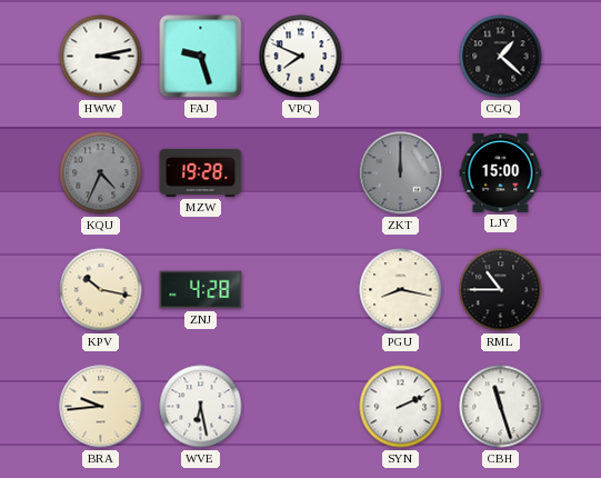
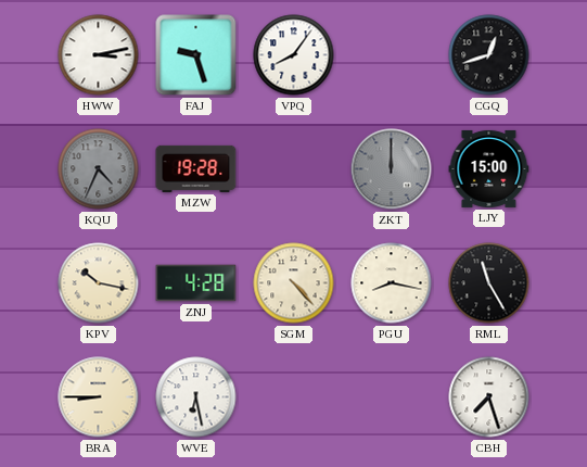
VPQ: 7:49 -> 8:06 (294, 55)
CGQ: 1:22 -> 12:42 (489, 55)
SGM: none -> 4:23 (294, 283)
RML: 10:45 -> 11:25 (489, 283)
BRA: 9:44 -> 8:45 (99, 397)
SYN: 2:11 -> none (401, 407)
CBH: 11:27 -> 7:27 (489, 397)
